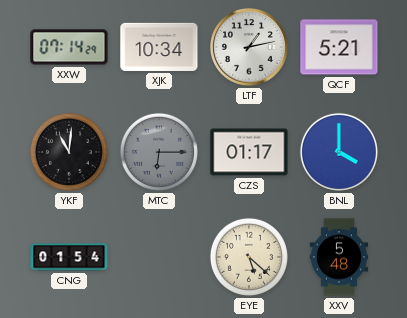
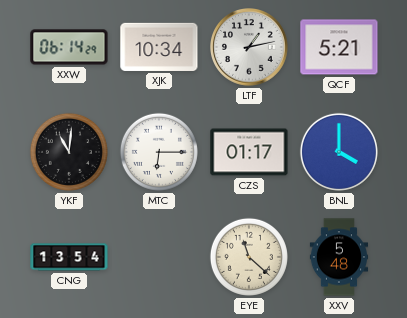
XXW: 07:14 -> 06:14 (69, 47)
MTC dial: grey -> white (159, 152)
CNG: 01:54 -> 13:54 (69, 257)
EYE: 5:22 -> 11:22 (249, 257)
